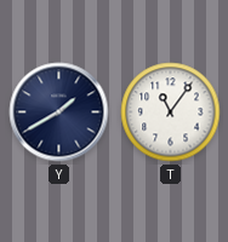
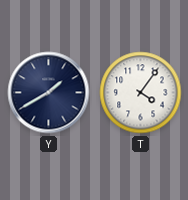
T: 11:06 -> 4:06 (141, 93)
